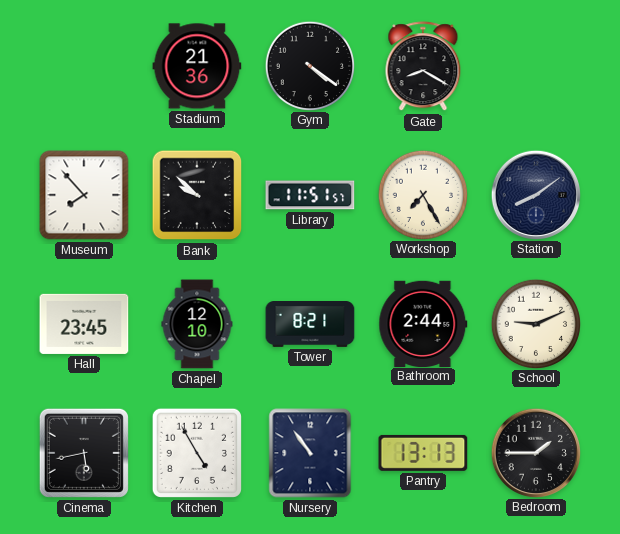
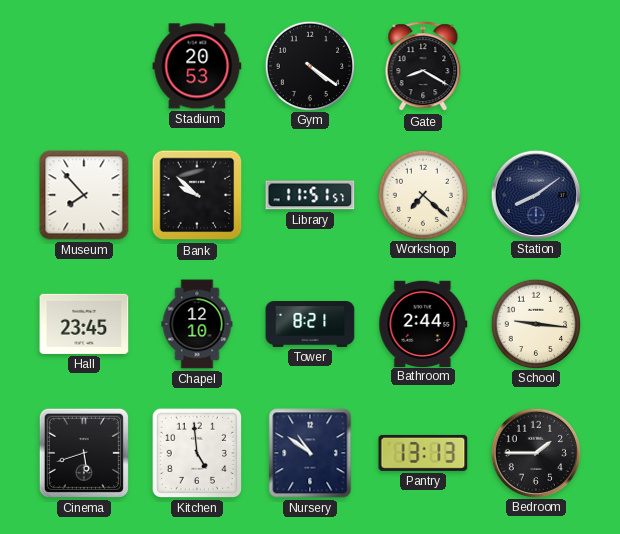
Stadium: 21:36 -> 20:53 (197, 66)
Workshop: 7:25 -> 7:22 (422, 194)
School: 9:11 -> 9:16 (535, 323)
Cinema: 5:43 -> 5:42 (84, 453)
Kitchen: 4:55 -> 4:59 (197, 453)
Nursery: 10:54 -> 10:51 (310, 453)
